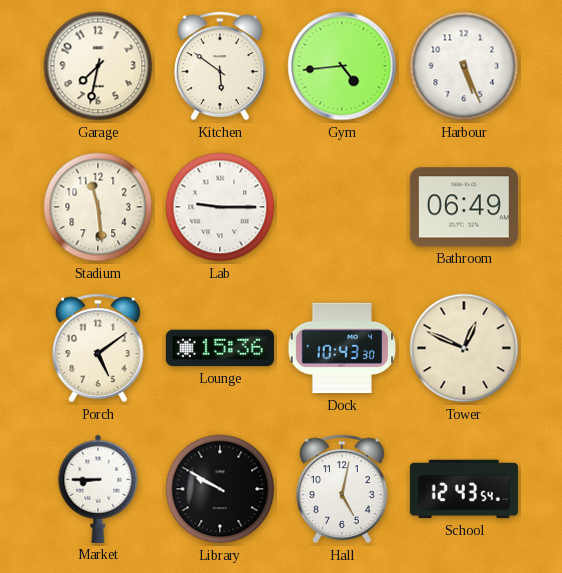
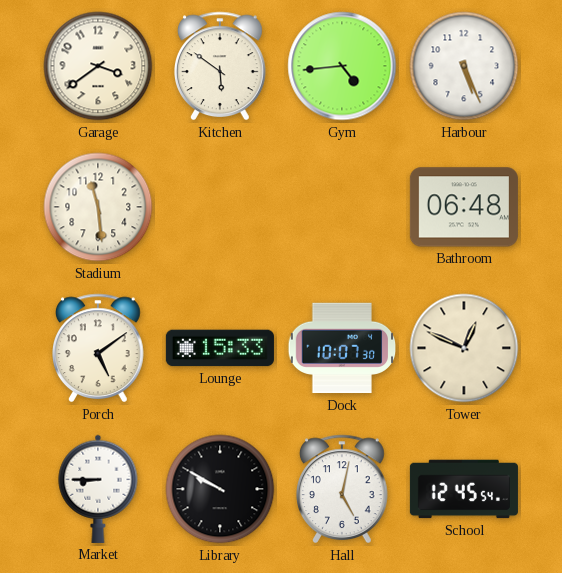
Garage: 7:32 -> 3:39 (98, 66)
Lab: 9:15 -> none (220, 207)
Bathroom: 06:49 -> 06:48 (464, 207)
Lounge: 15:36 -> 15:33 (220, 348)
Dock: 10:43 -> 10:07 (342, 348)
School: 12:43 -> 12:45 (464, 489)
